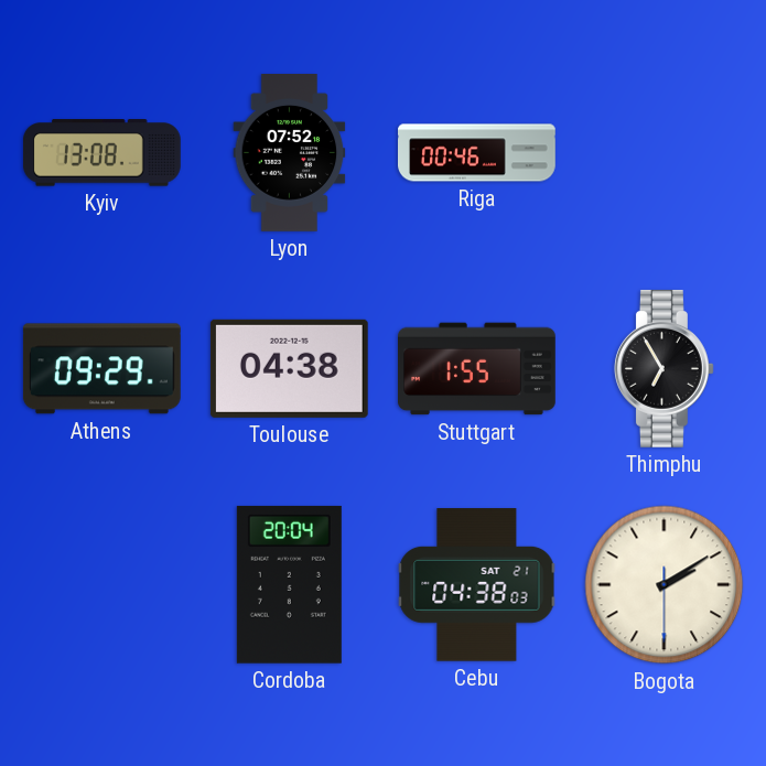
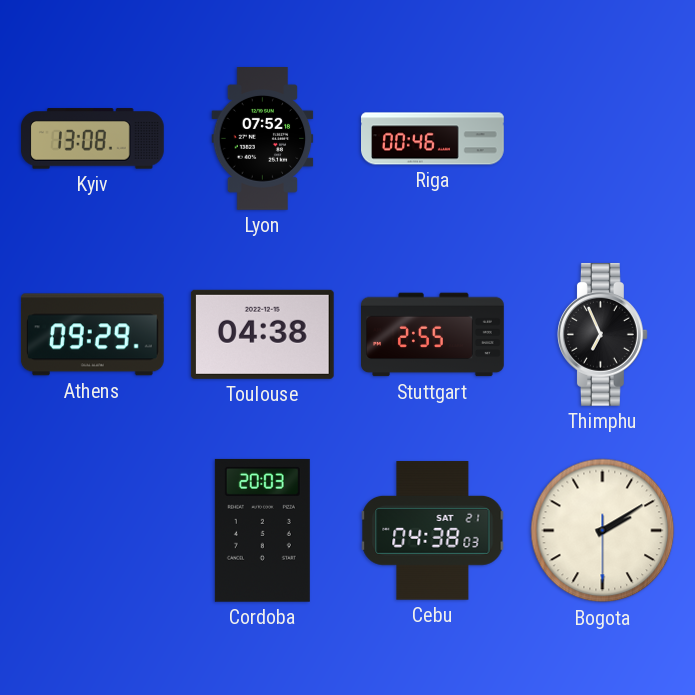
Stuttgart: 1:55 -> 2:55 (433, 335)
Thimphu: 6:55 -> 6:56 (602, 334)
Cordoba: 20:04 -> 20:03 (262, 530)
